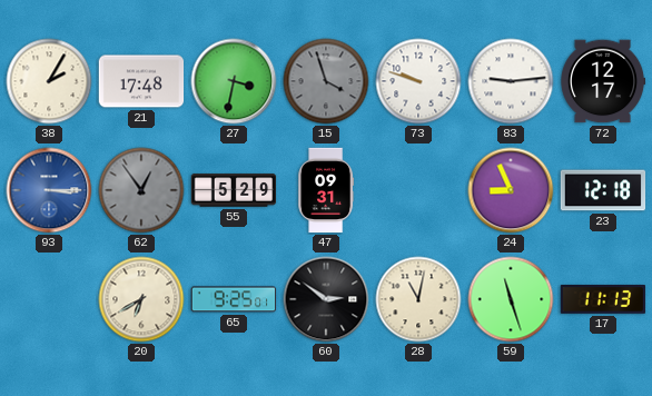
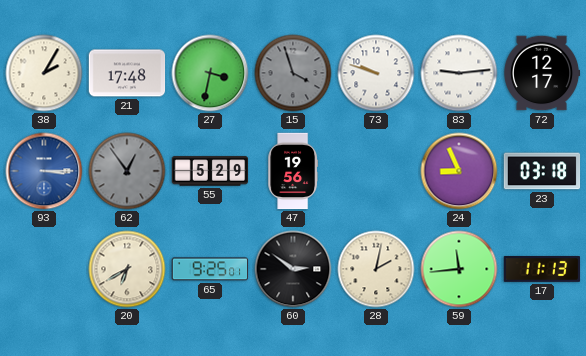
47: 09:31 -> 19:56 (293, 171)
23: 12:18 -> 03:18 (542, 171)
28: 11:02 -> 2:02 (376, 269)
59: 11:27 -> 11:44 (459, 269)
